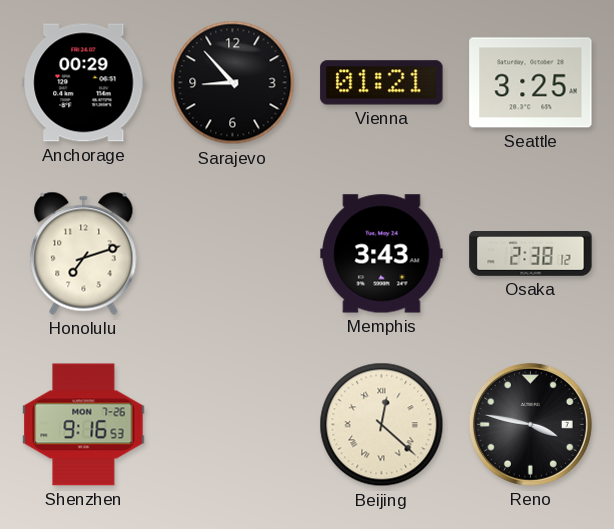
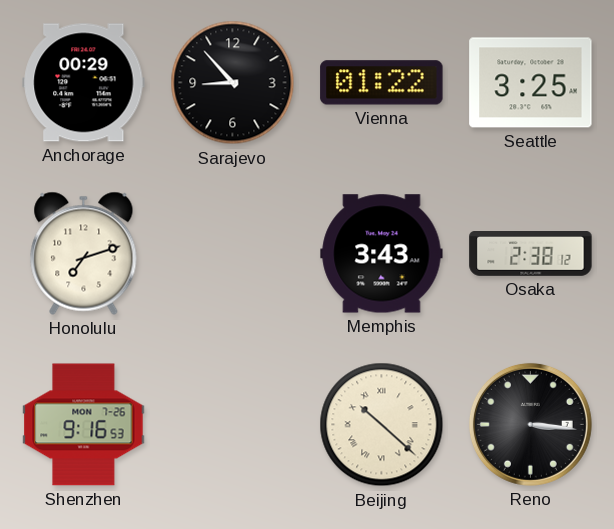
Vienna: 01:21 -> 01:22 (382, 83)
Beijing: 12:22 -> 10:22 (382, 425)
Reno: 3:47 -> 3:16 (530, 424)
